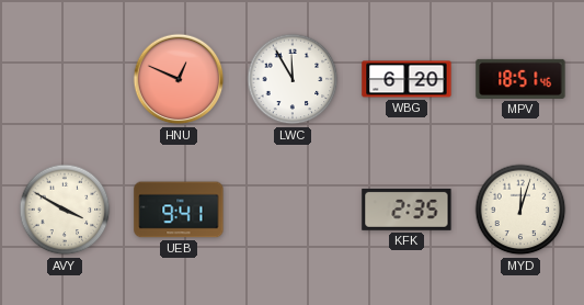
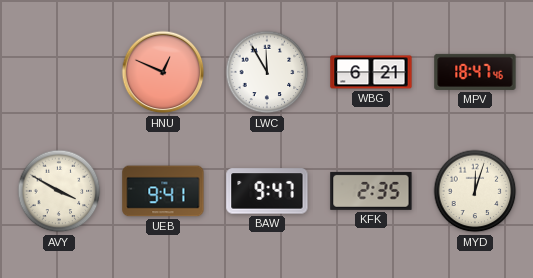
WBG: 6:20 -> 6:21 (371, 72)
MPV: 18:51 -> 18:47 (475, 72)
BAW: none -> 9:47 (267, 191)
